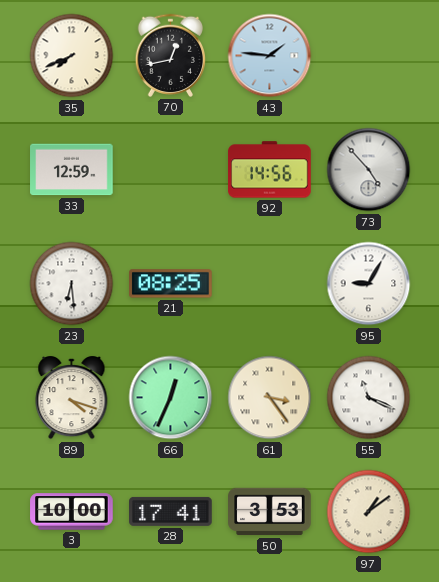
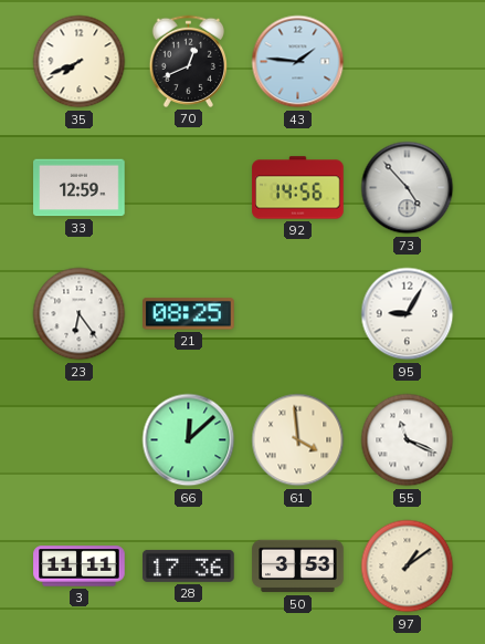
70: 12:43 -> 12:41 (188, 61)
23: 6:29 -> 6:24 (80, 314)
89: 4:18 -> none (72, 399)
66: 12:34 -> 12:08 (189, 440)
61: 3:24 -> 3:59 (298, 440)
3: 10:00 -> 11:11 (80, 567)
28: 17:41 -> 17:36 (189, 565)
